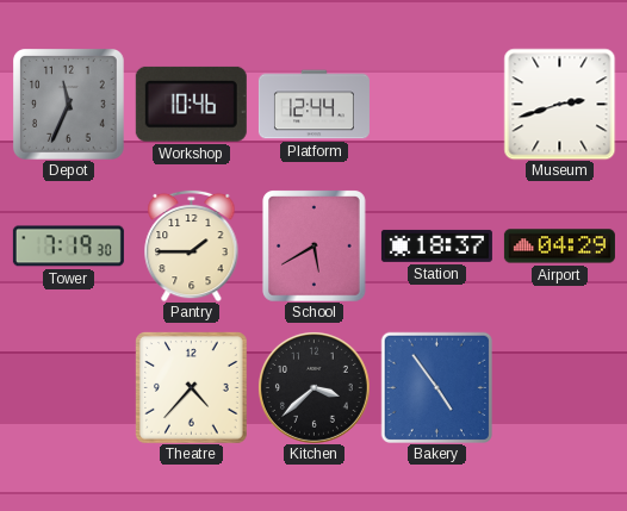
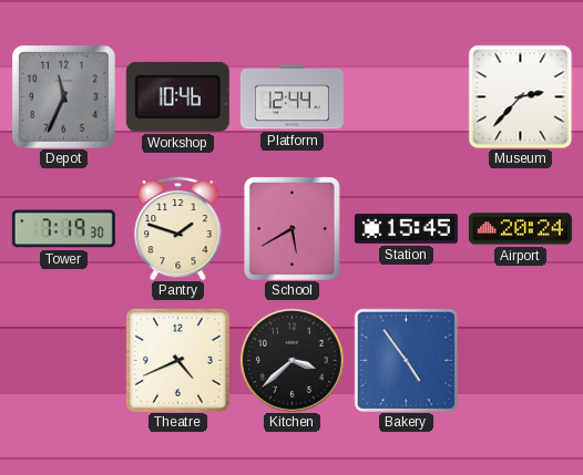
Museum: 2:42 -> 2:37 (520, 96)
Pantry: 1:45 -> 1:48 (178, 228)
Station: 18:37 -> 15:45 (406, 228)
Airport: 04:29 -> 20:24 (520, 229)
Theatre: 4:37 -> 4:41 (178, 361)
